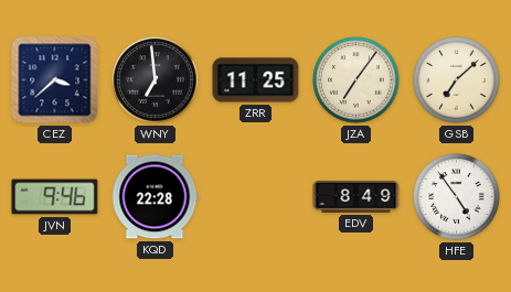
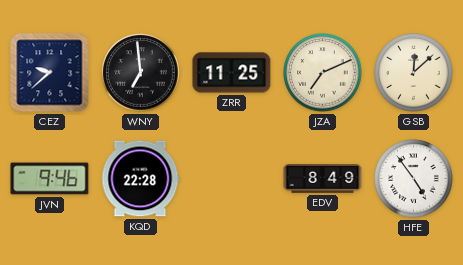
CEZ: 3:38 -> 9:38 (50, 73)
JZA: 7:06 -> 7:11 (323, 73)
GSB: 7:08 -> 12:08 (414, 73)
